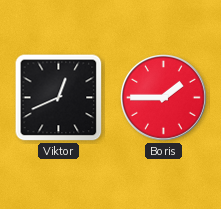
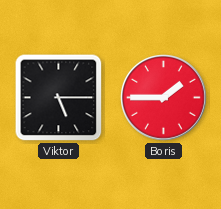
Viktor: 12:41 -> 5:15 (59, 98)
